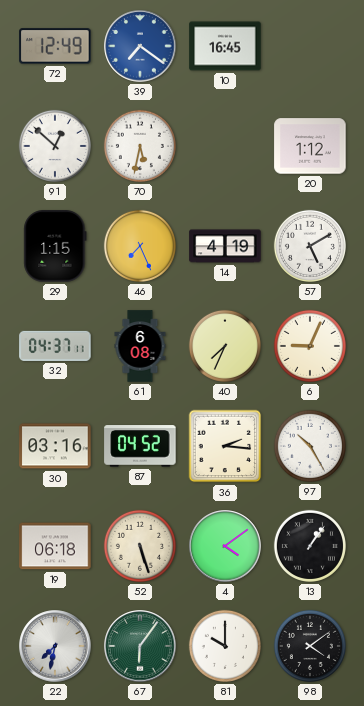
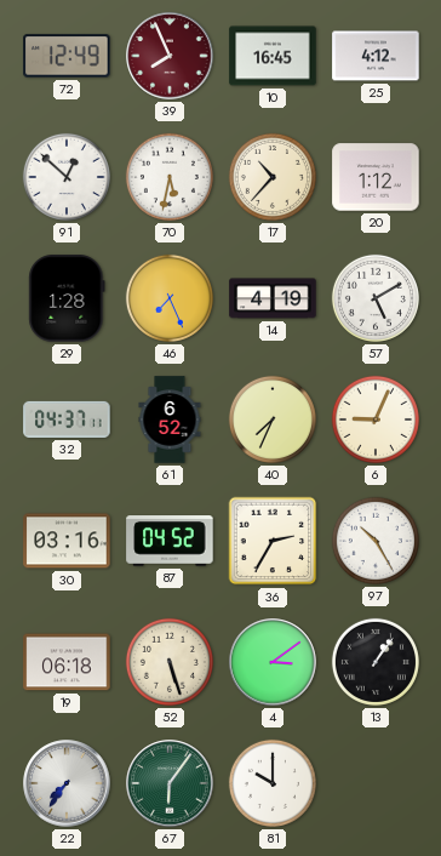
39: 7:21 -> 7:56 (170, 56)
39 dial: blue -> burgundy (170, 56)
25: none -> 4:12 (376, 56)
17: none -> 10:37 (273, 177)
29: 1:15 -> 1:28 (67, 298)
61: 6:08 -> 6:52 (170, 420)
36: 2:16 -> 2:35 (273, 541)
4: 4:09 -> 3:09 (273, 662)
22: 7:32 -> 7:36 (67, 783)
98: 4:09 -> none (310, 646)
